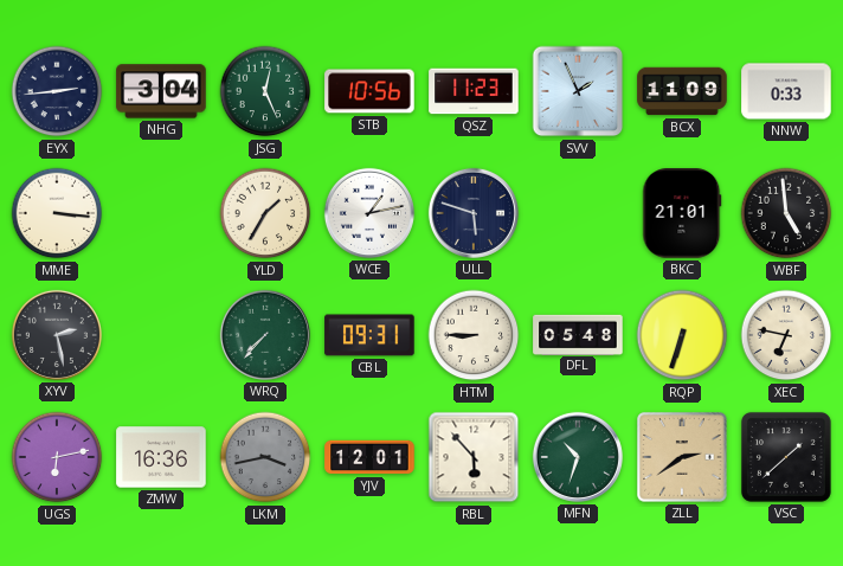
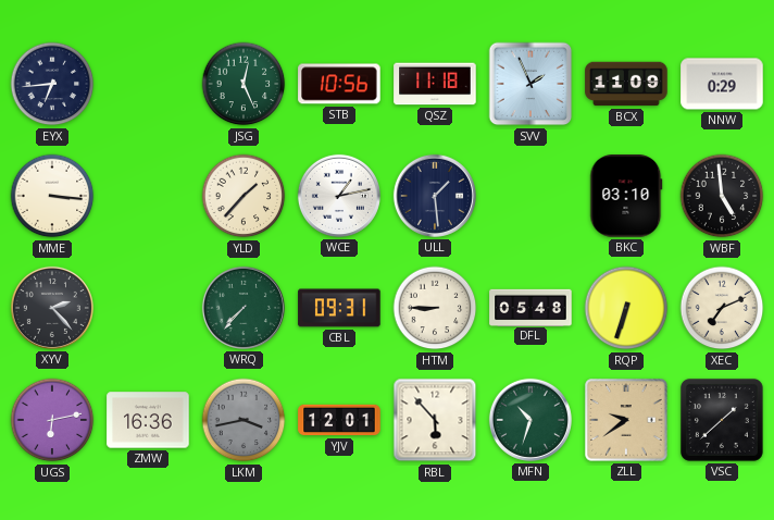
EYX: 2:44 -> 6:44 (52, 84)
NHG: 3:04 -> none (161, 91)
QSZ: 11:23 -> 11:18 (435, 84)
NNW: 0:33 -> 0:29 (722, 84)
YLD: 1:35 -> 1:37 (244, 196)
ULL: 5:48 -> 1:29 (435, 196)
BKC: 21:01 -> 03:10 (626, 196)
XYV: 2:28 -> 2:23 (52, 308)
XEC: 6:47 -> 7:11 (722, 308)
ZLL: 2:39 -> 9:39 (626, 420)
